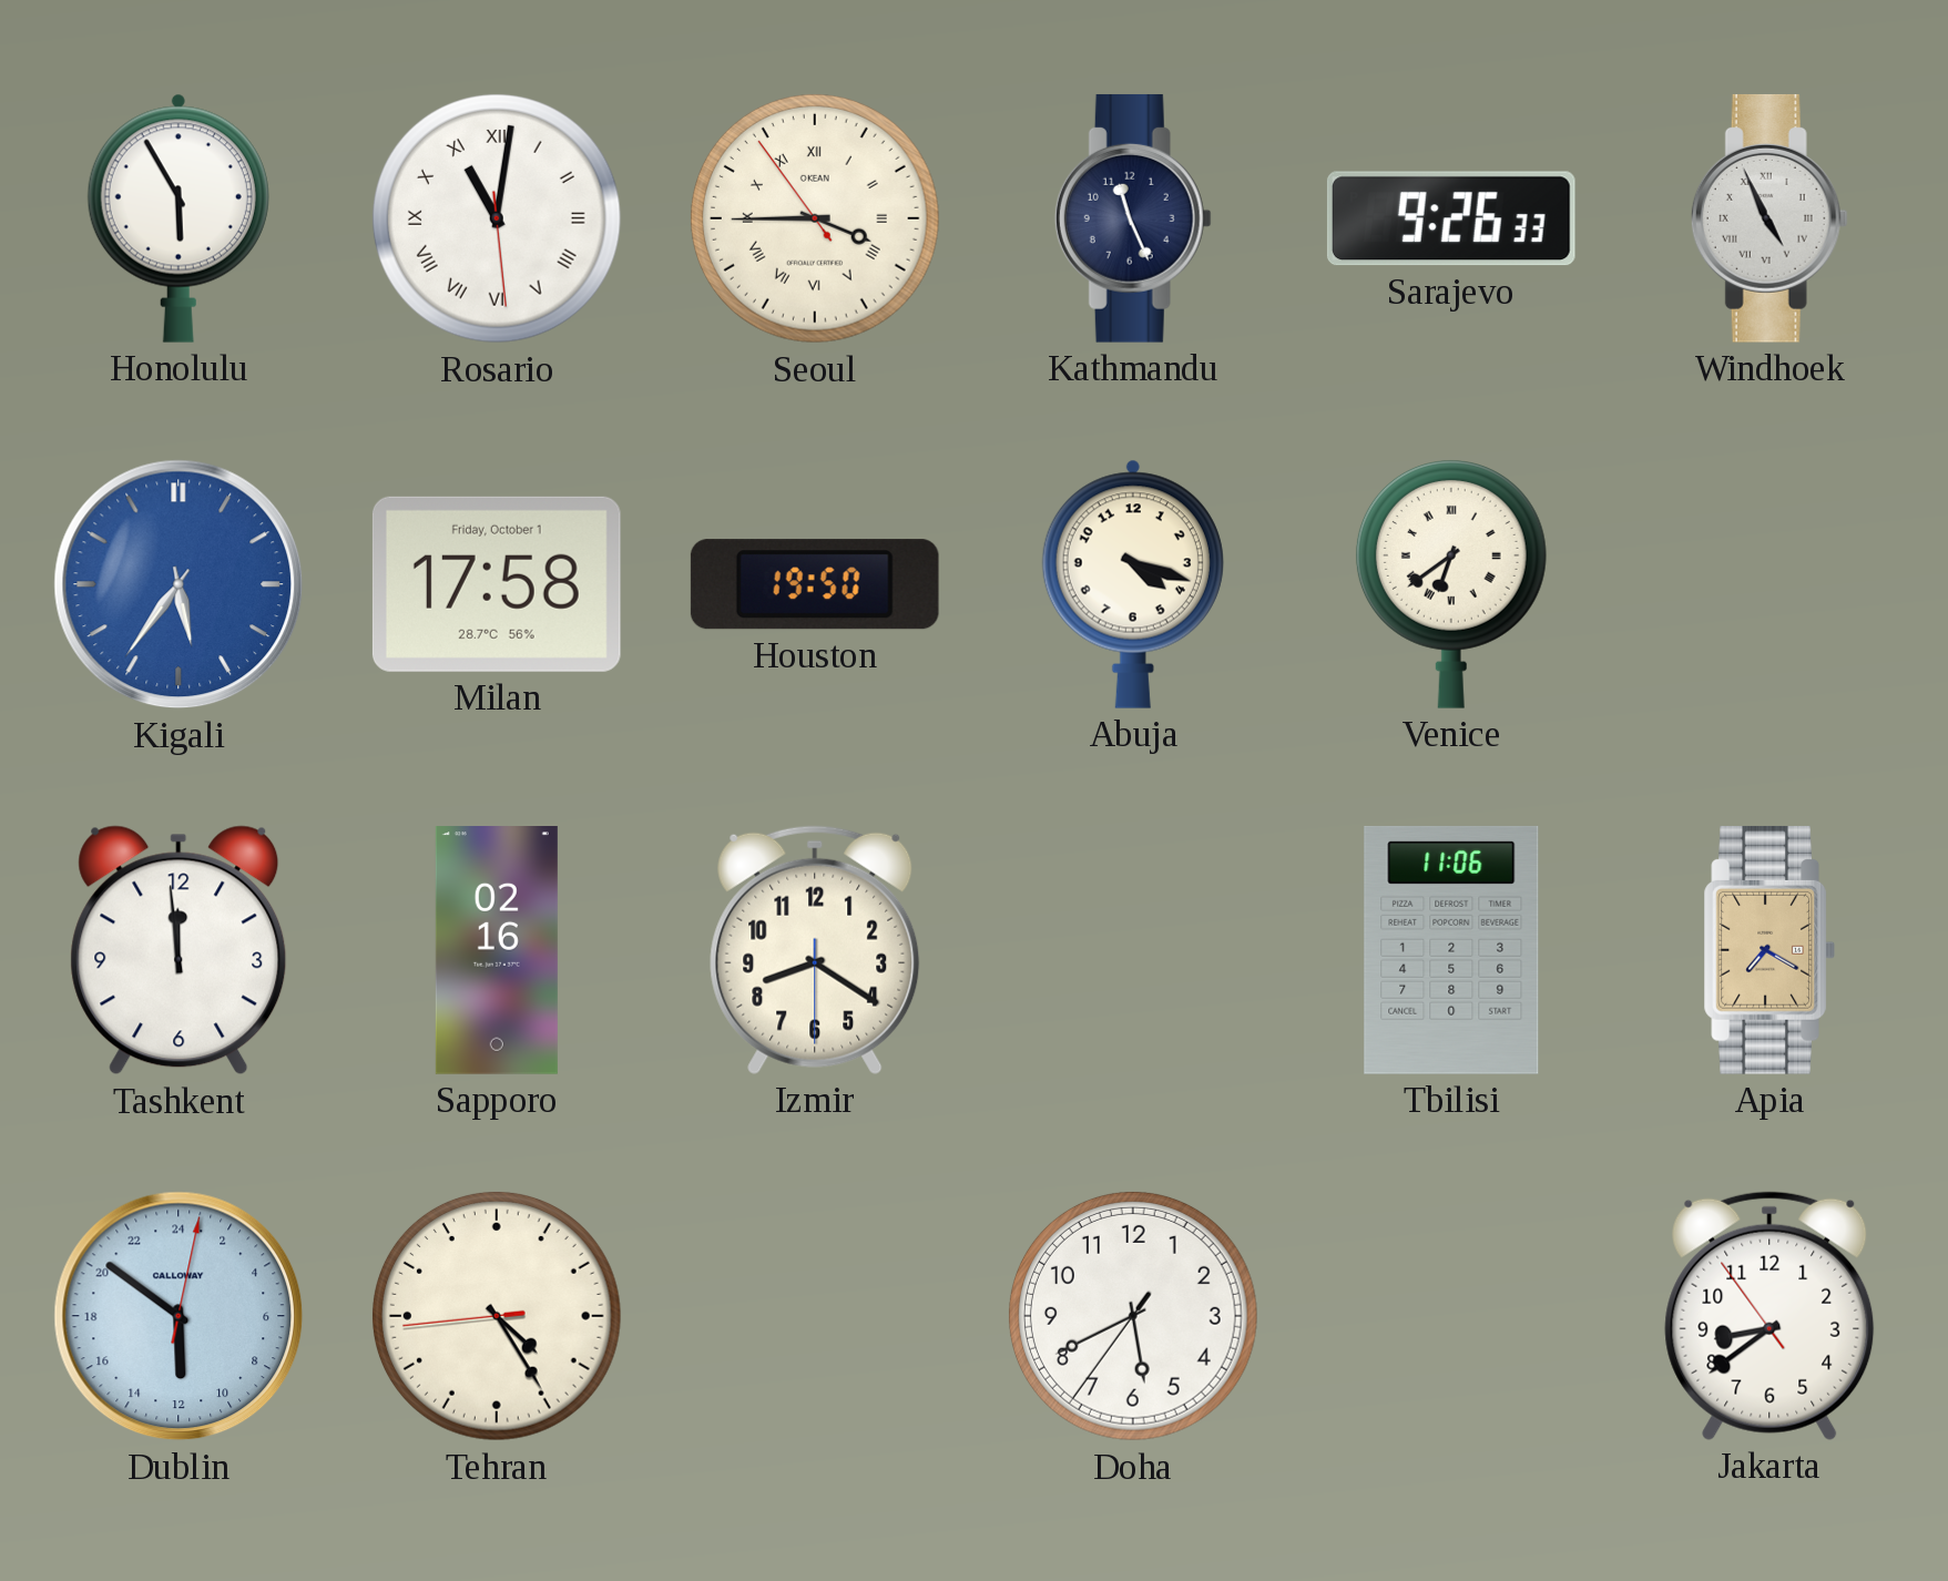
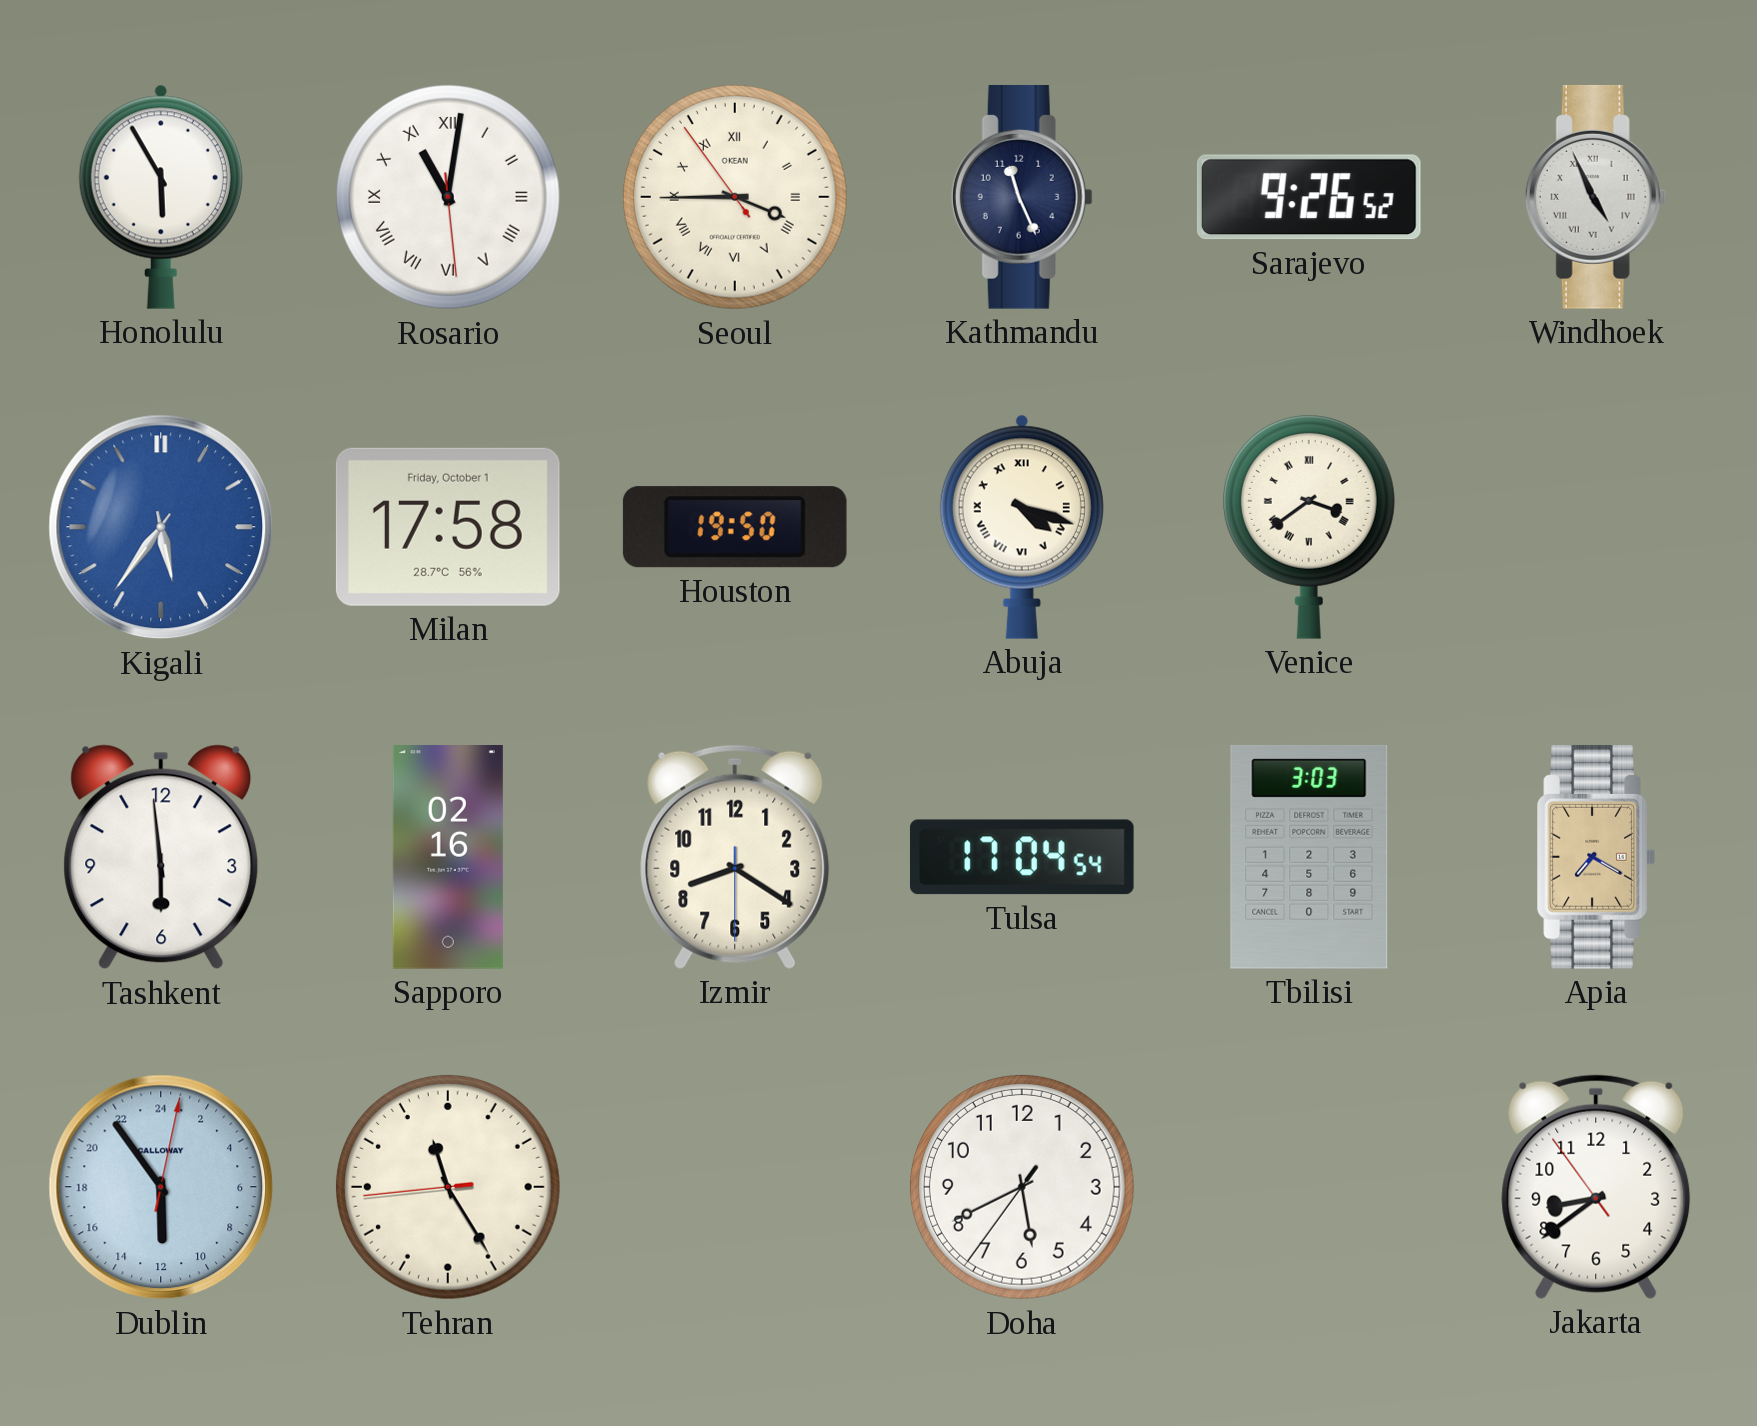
Sarajevo: 9:26:33 -> 9:26:52 (1309, 197)
Abuja numerals: Arabic -> Roman (1022, 527)
Venice: 6:39 -> 3:39 (1309, 527)
Tashkent: 11:59 -> 5:59 (161, 857)
Tulsa: none -> 17:04 (1022, 857)
Tbilisi: 11:06 -> 3:03 (1309, 857)
Dublin: 11:51 -> 11:54 (161, 1187)
Tehran: 4:24 -> 11:24 (448, 1187)
